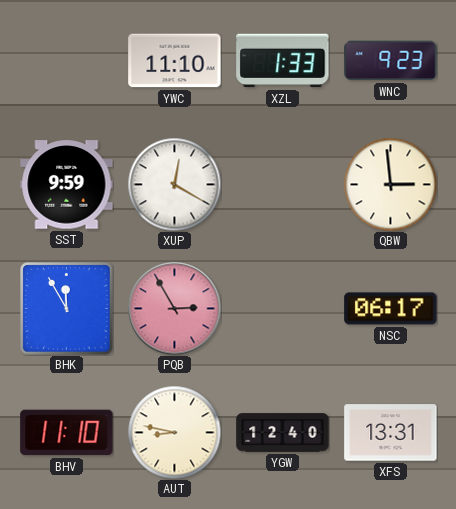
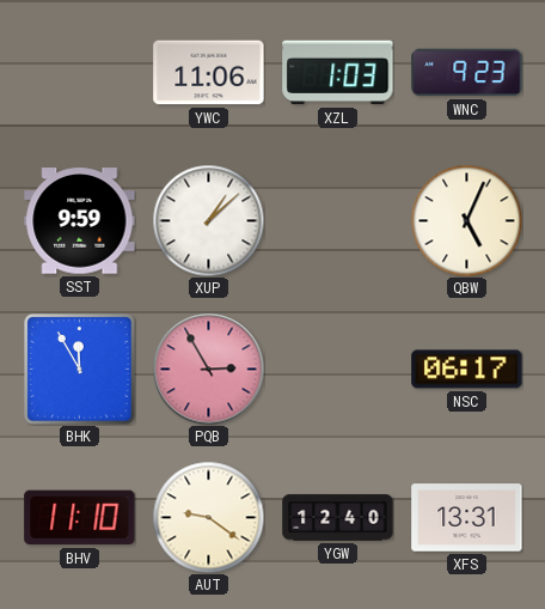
YWC: 11:10 -> 11:06 (209, 73)
XZL: 1:33 -> 1:03 (338, 73)
XUP: 12:20 -> 1:08 (208, 220)
QBW: 2:59 -> 5:04 (466, 220)
AUT: 8:47 -> 9:21 (208, 517)
